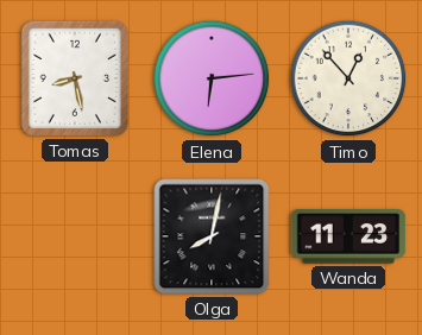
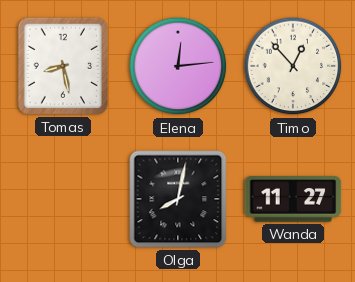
Elena: 6:14 -> 12:14 (178, 66)
Wanda: 11:23 -> 11:27 (293, 199)
